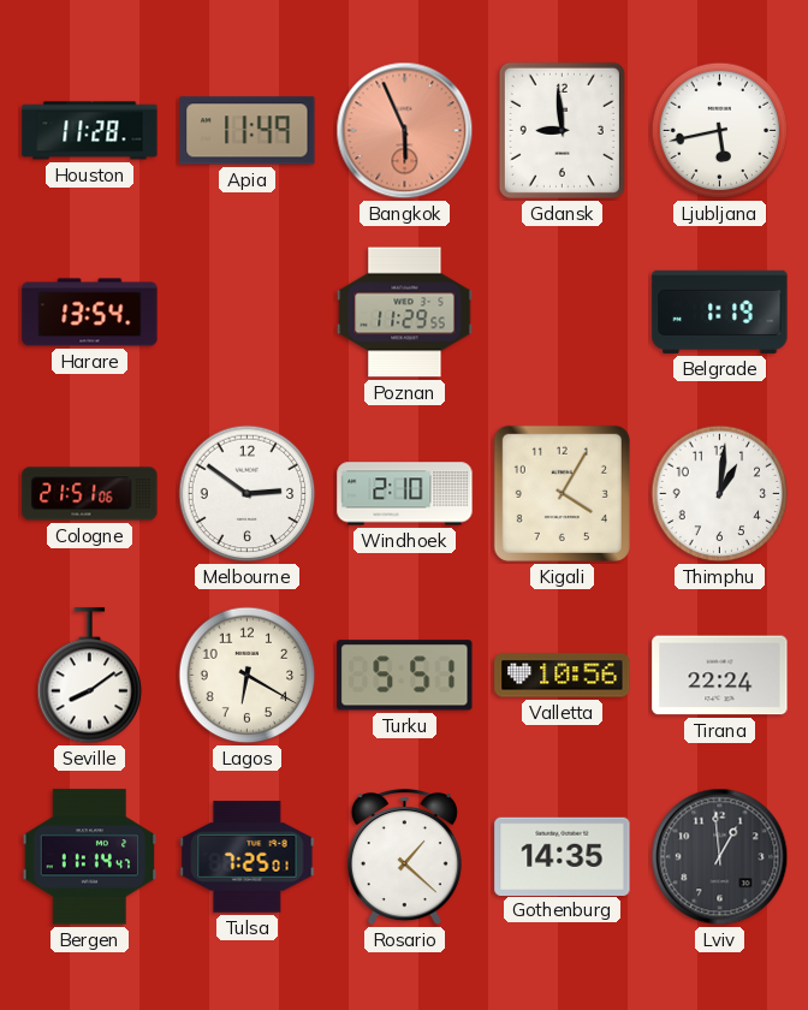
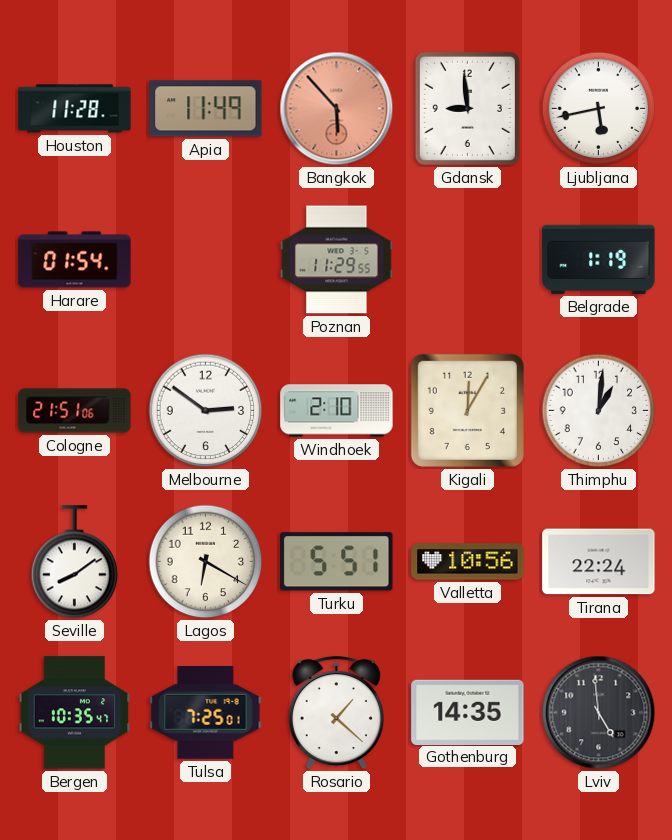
Bangkok: 5:56 -> 5:53 (337, 109)
Harare: 13:54 -> 01:54 (75, 260)
Kigali: 4:05 -> 12:05 (467, 410)
Bergen: 11:14 -> 10:35 (75, 713)
Lviv: 12:59 -> 4:59 (599, 713)
